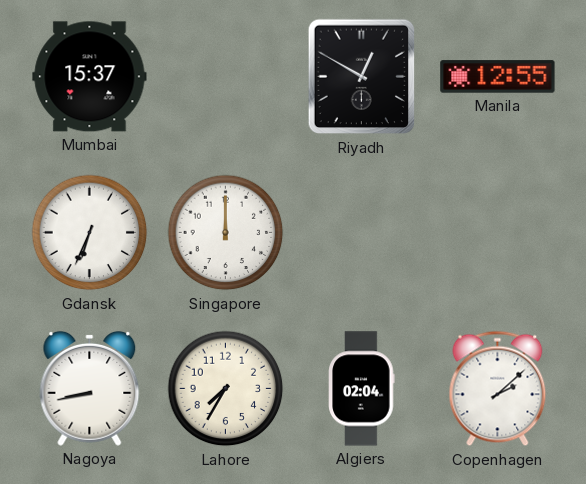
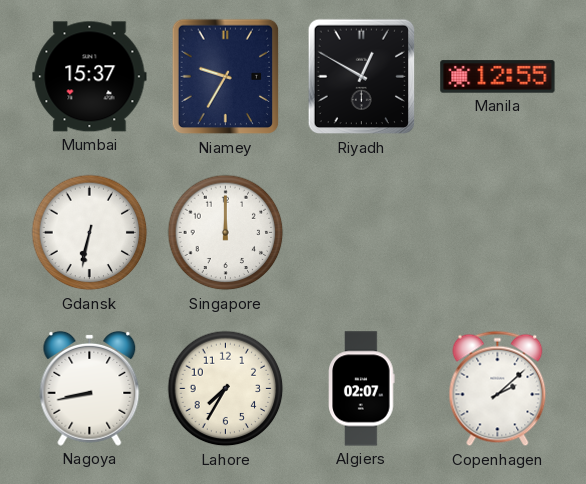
Niamey: none -> 9:35 (226, 77)
Gdansk: 6:34 -> 6:32 (90, 233)
Algiers: 02:04 -> 02:07 (362, 389)
